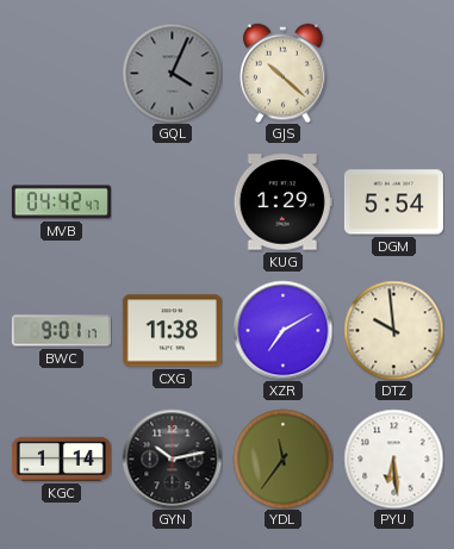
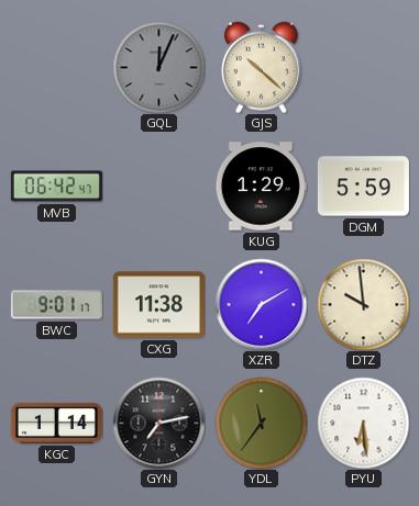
GQL: 4:04 -> 12:04 (158, 67)
MVB: 04:42 -> 06:42 (56, 187)
DGM: 5:54 -> 5:59 (363, 187)
GYN: 10:13 -> 7:13 (158, 423)
